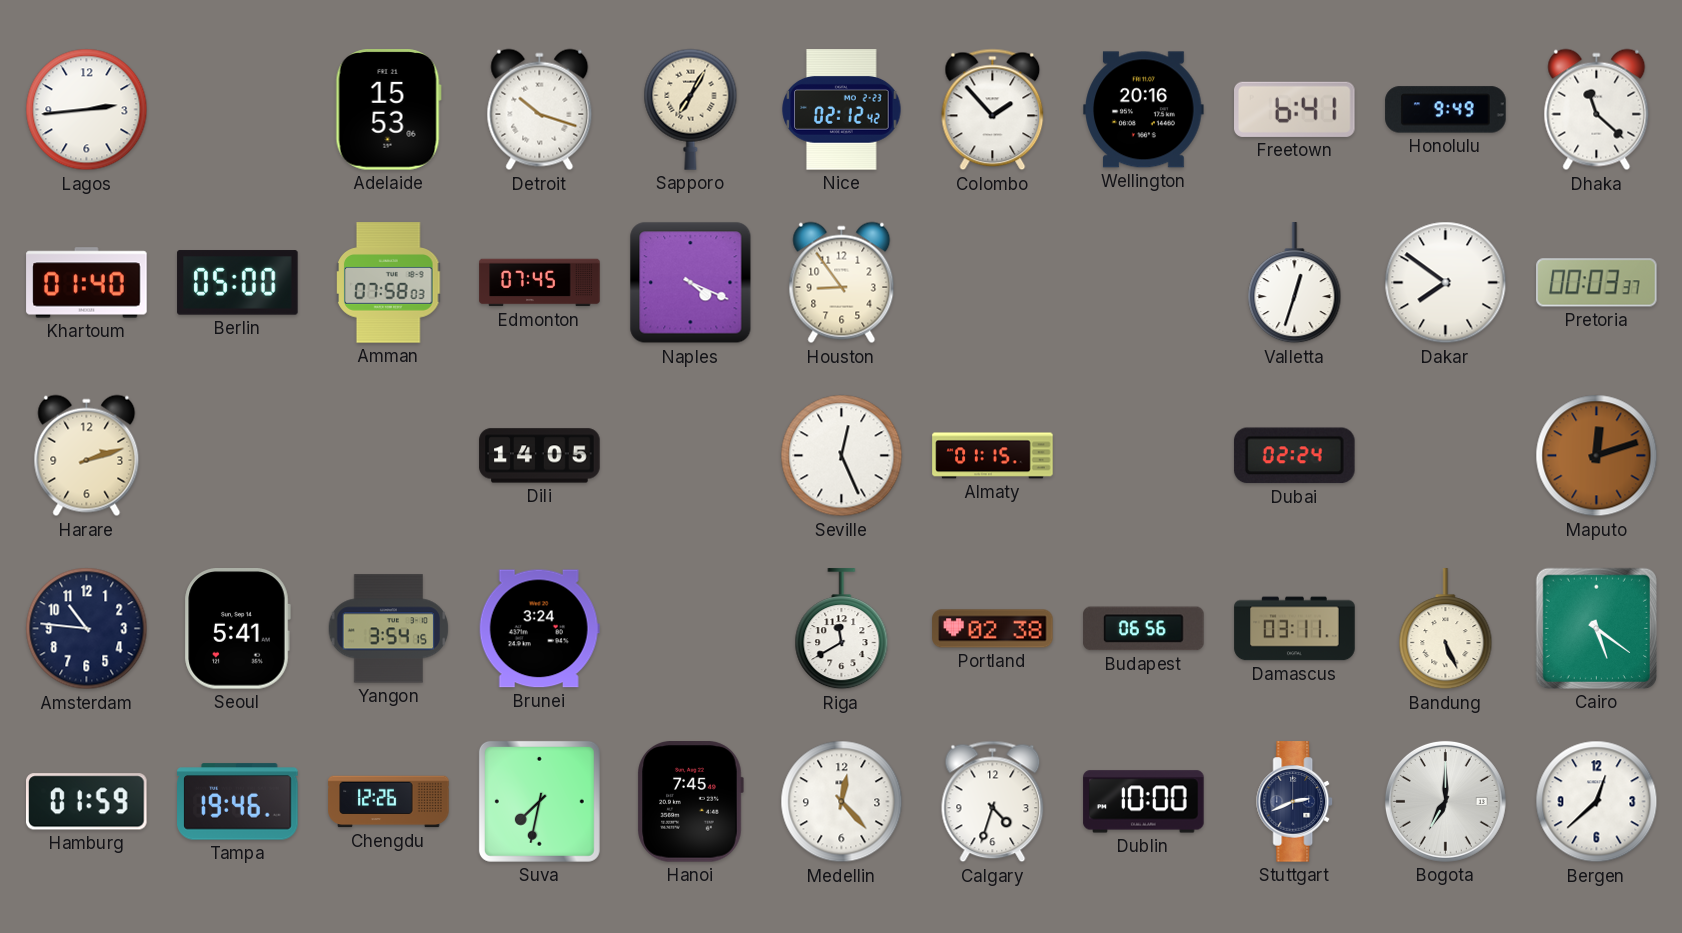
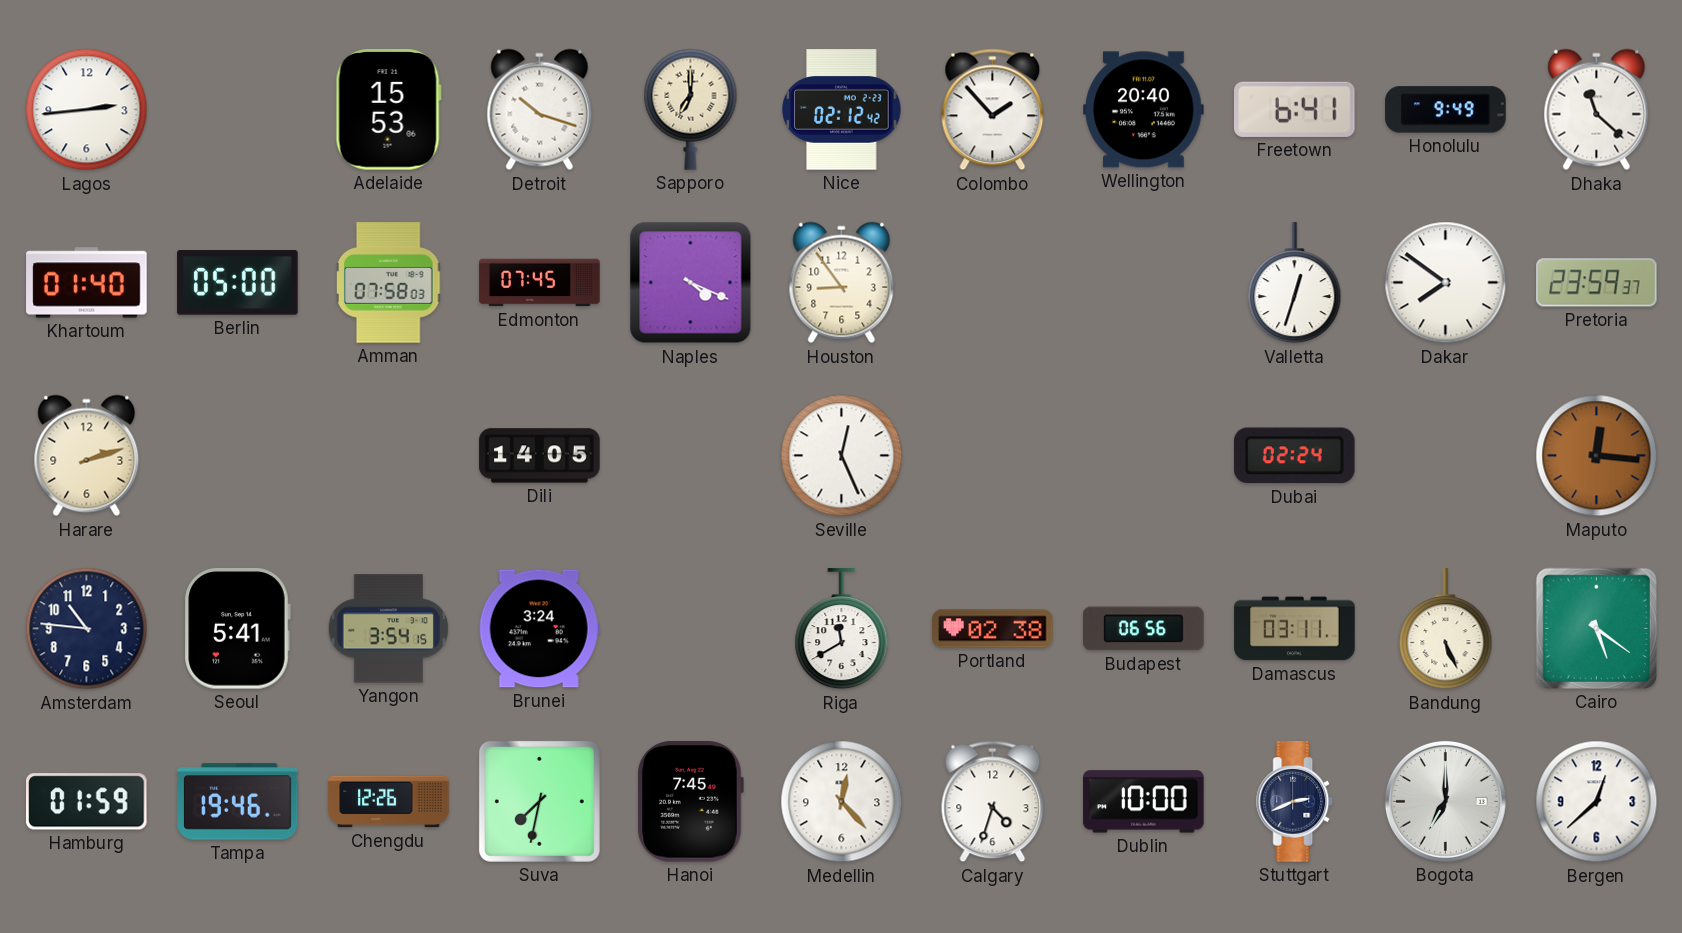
Sapporo: 7:05 -> 7:00 (691, 109)
Wellington: 20:16 -> 20:40 (1144, 110)
Pretoria: 00:03 -> 23:59 (1597, 283)
Almaty: 01:15 -> none (993, 456)
Maputo: 12:12 -> 12:16 (1597, 456)
